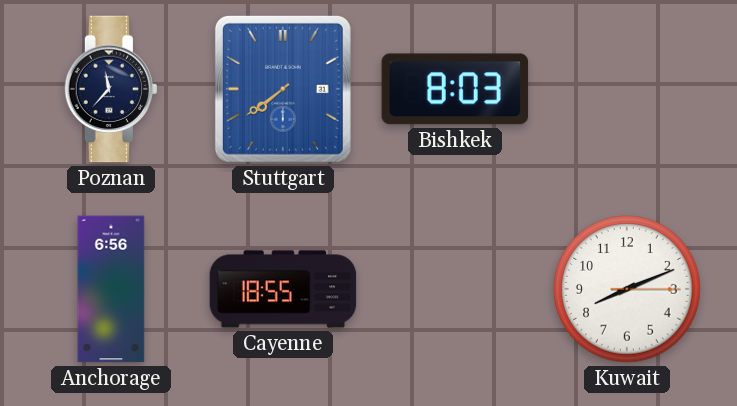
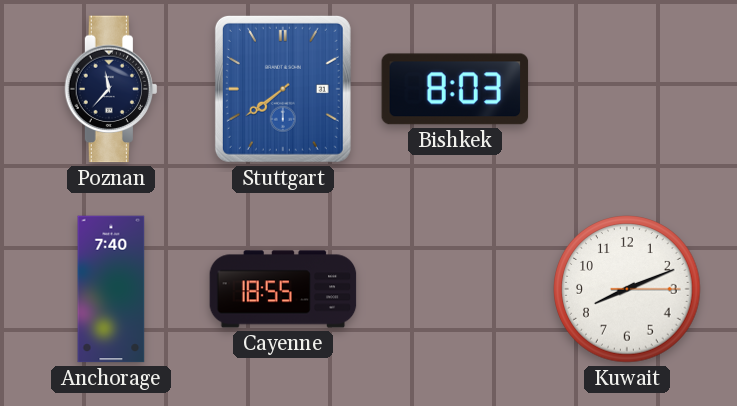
Anchorage: 6:56 -> 7:40 (111, 289)
